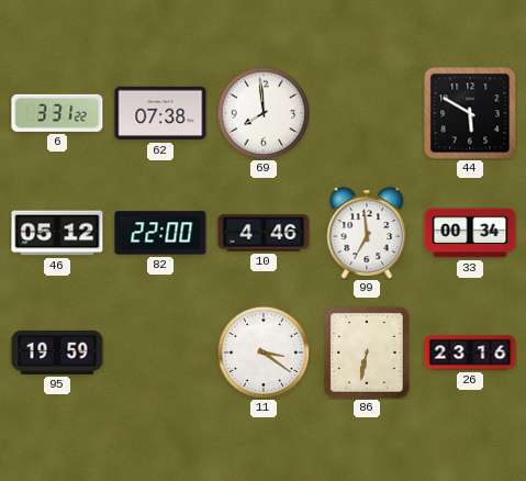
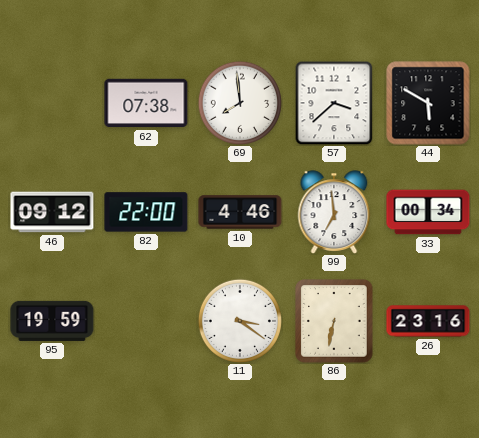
6: 3:31 -> none (57, 113)
57: none -> 3:38 (334, 103)
46: 05:12 -> 09:12 (52, 212)
